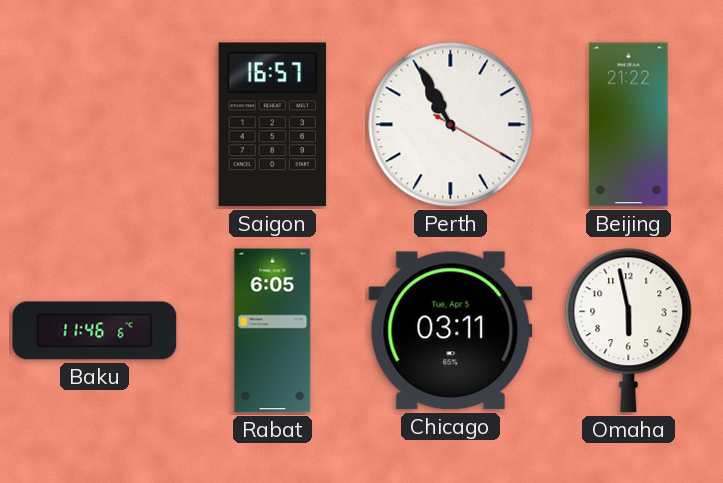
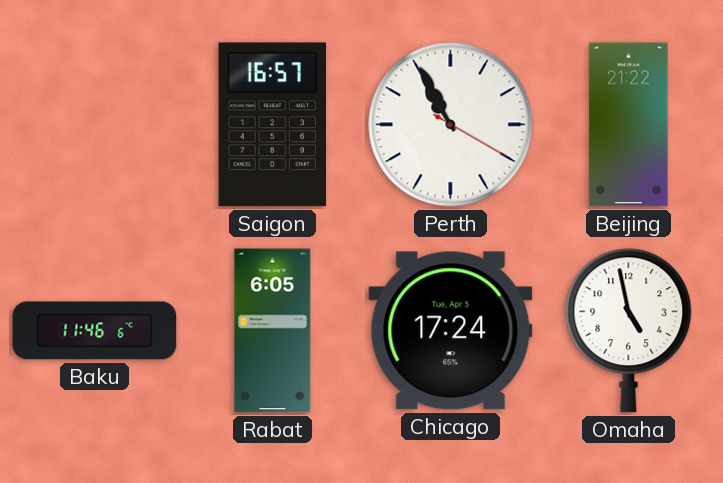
Chicago: 03:11 -> 17:24 (451, 331)
Omaha: 5:58 -> 4:58 (629, 331)
